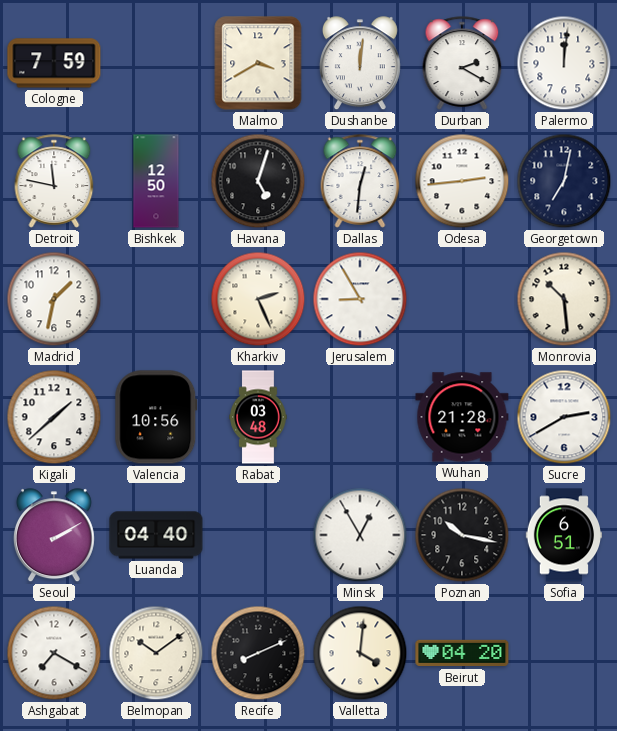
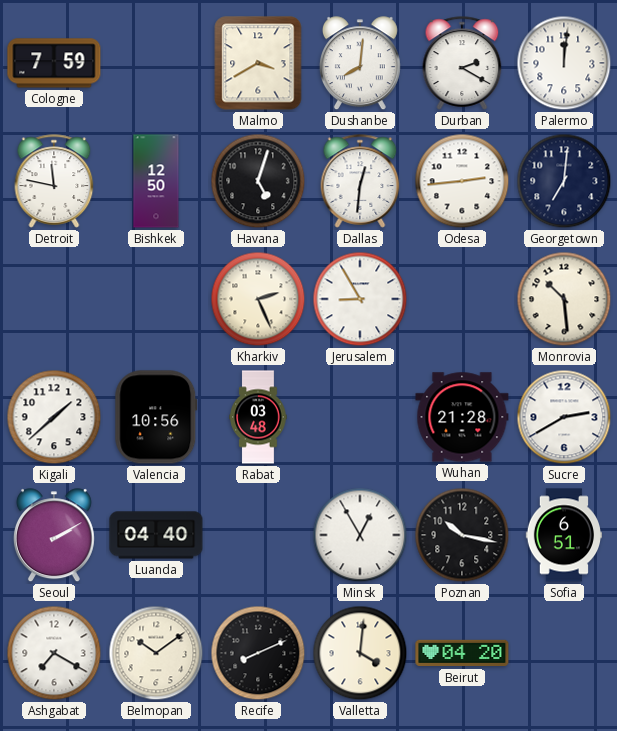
Dushanbe: 12:01 -> 8:01 (360, 64)
Georgetown: 7:02 -> 7:01 (564, 181)
Madrid: 1:32 -> none (54, 299)
